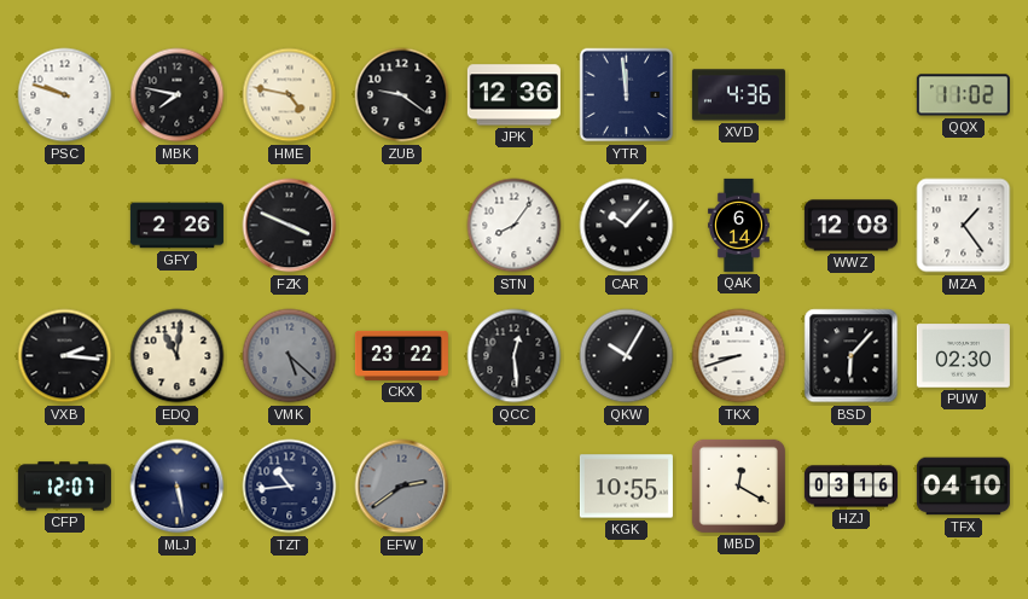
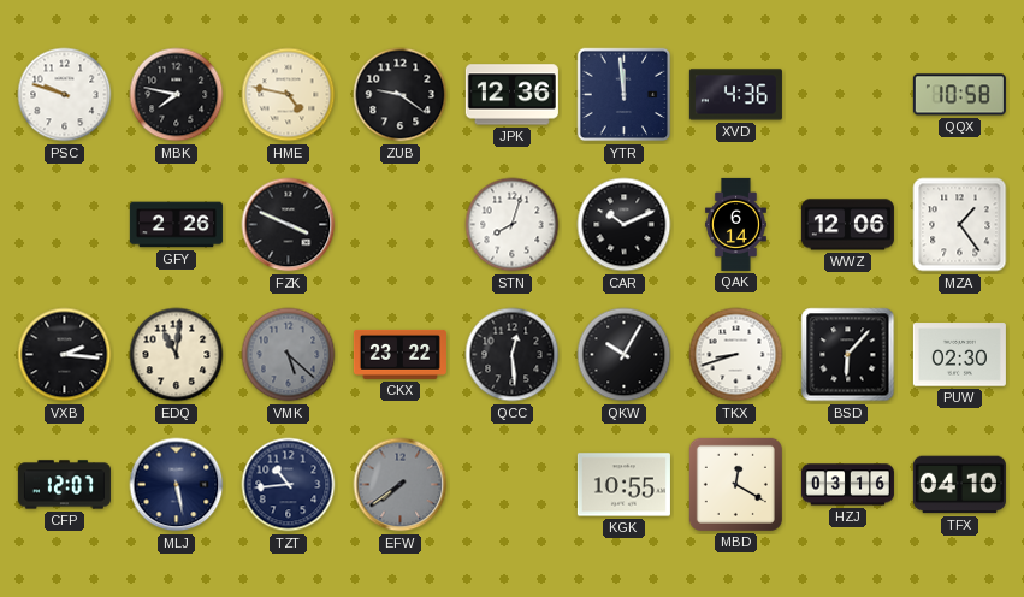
QQX: 11:02 -> 10:58 (959, 95)
STN: 8:06 -> 8:03 (513, 225)
CAR: 10:07 -> 10:11 (625, 225)
WWZ: 12:08 -> 12:06 (847, 225)
EFW: 2:39 -> 7:39 (401, 485)
